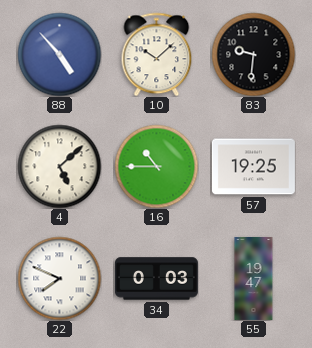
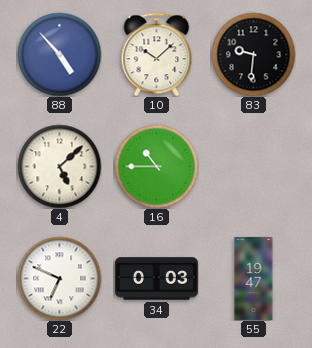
57: 19:25 -> none (253, 167)
22: 7:49 -> 6:49 (59, 278)
